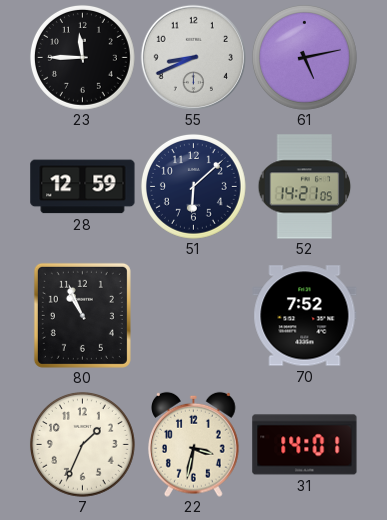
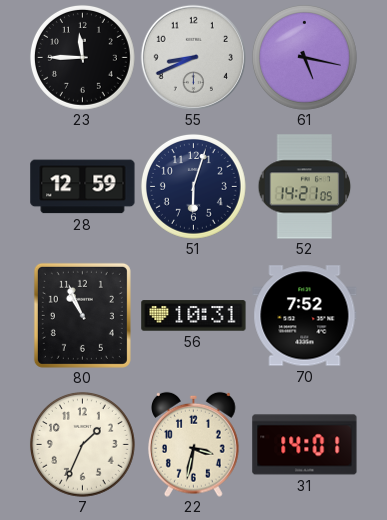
61: 5:13 -> 5:17 (304, 57)
51: 6:08 -> 6:03 (193, 186)
56: none -> 10:31 (194, 316)
